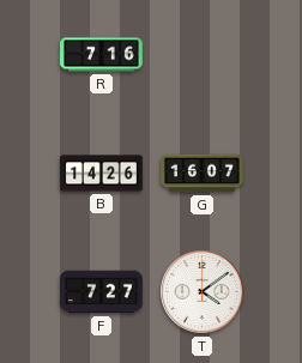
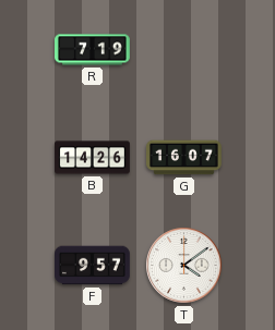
R: 7:16 -> 7:19 (93, 50)
F: 7:27 -> 9:57 (93, 266)
